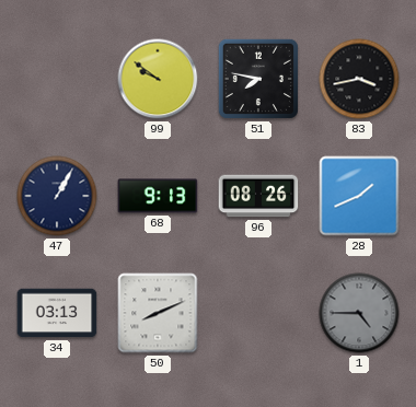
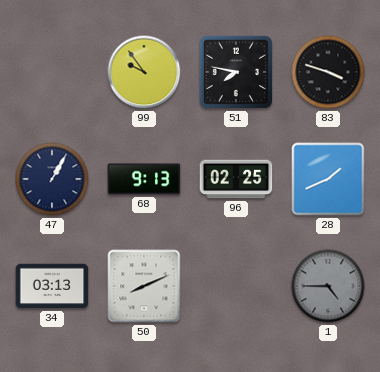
99: 9:51 -> 9:54 (144, 72)
83: 3:43 -> 3:48 (328, 72)
96: 08:26 -> 02:25 (236, 179)
